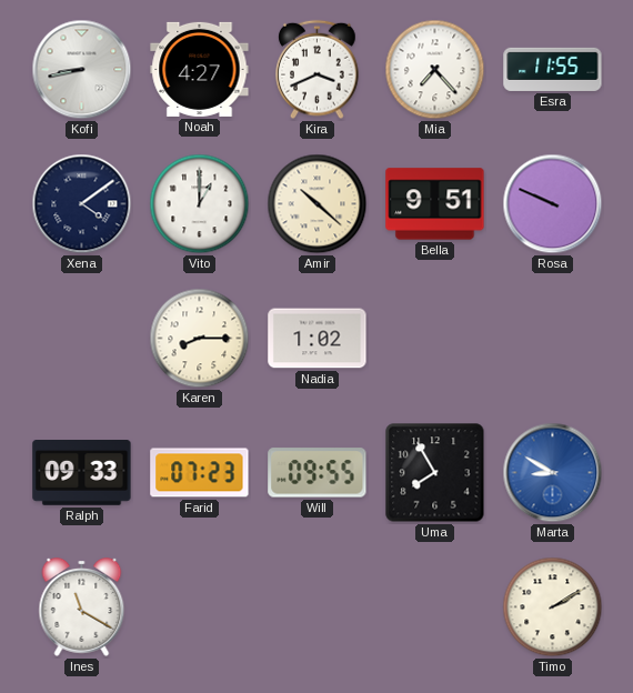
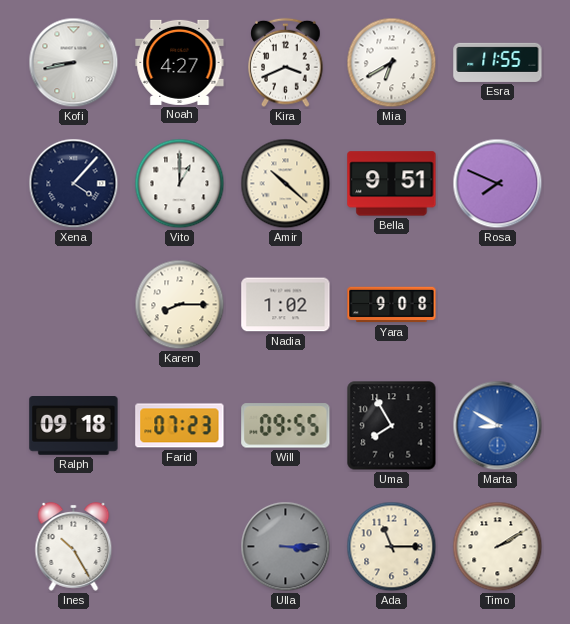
Mia: 7:23 -> 6:40 (392, 63)
Xena: 4:09 -> 4:07 (74, 184)
Rosa: 9:49 -> 7:49 (498, 184)
Yara: none -> 9:08 (392, 305)
Ralph: 09:33 -> 09:18 (74, 426)
Ines: 11:20 -> 10:25 (74, 546)
Ulla: none -> 3:15 (286, 547)
Ada: none -> 11:15 (392, 547)
